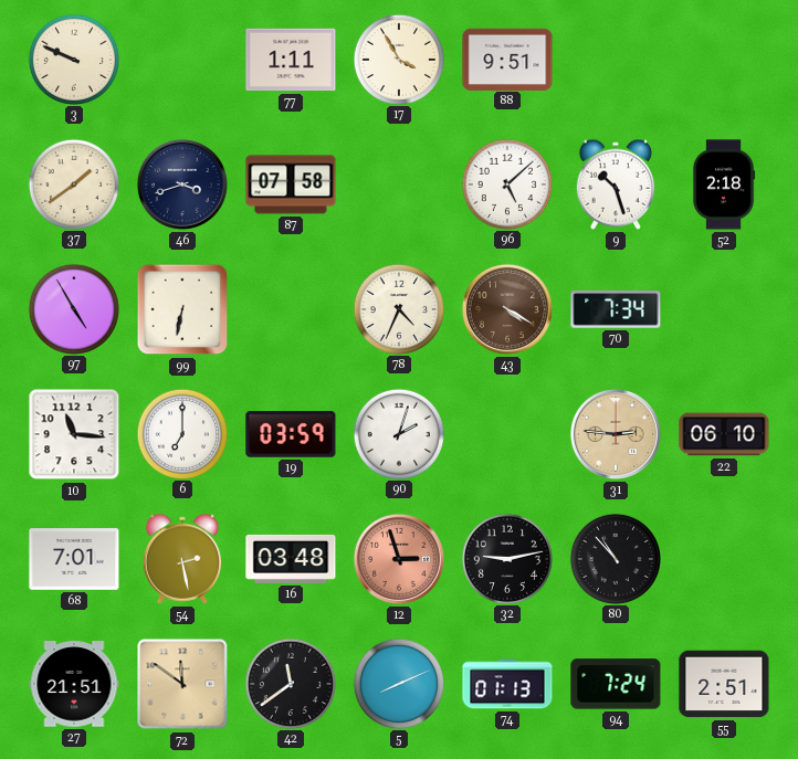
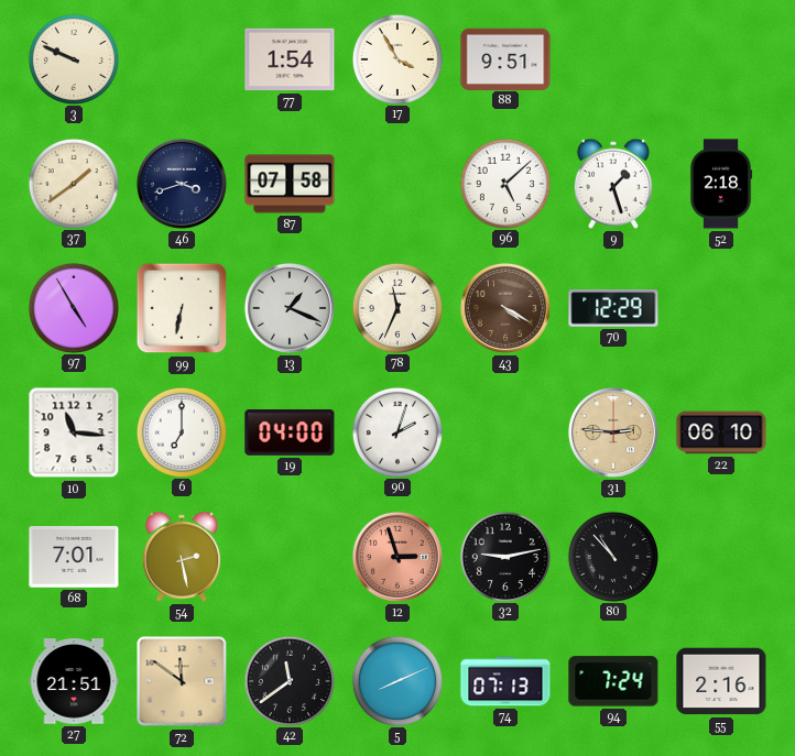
77: 1:11 -> 1:54 (290, 59)
9: 10:27 -> 1:27 (613, 184)
13: none -> 1:19 (290, 308)
78: 4:34 -> 11:34 (396, 307)
70: 7:34 -> 12:29 (613, 308)
19: 03:59 -> 04:00 (290, 432)
16: 03:48 -> none (291, 559)
74: 01:13 -> 07:13 (505, 681)
55: 2:51 -> 2:16 (721, 681)
